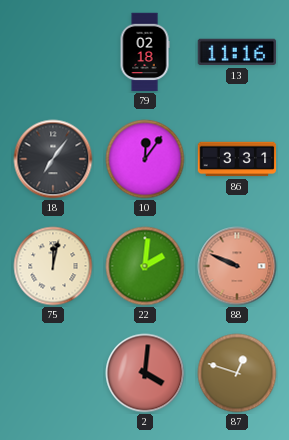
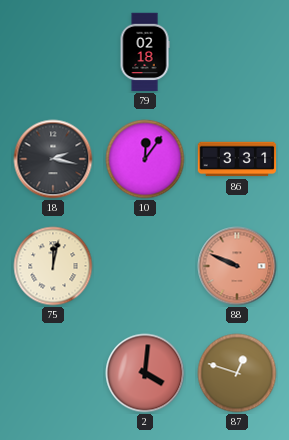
13: 11:16 -> none (237, 52)
18: 7:06 -> 2:17 (53, 159)
22: 2:01 -> none (145, 266)
